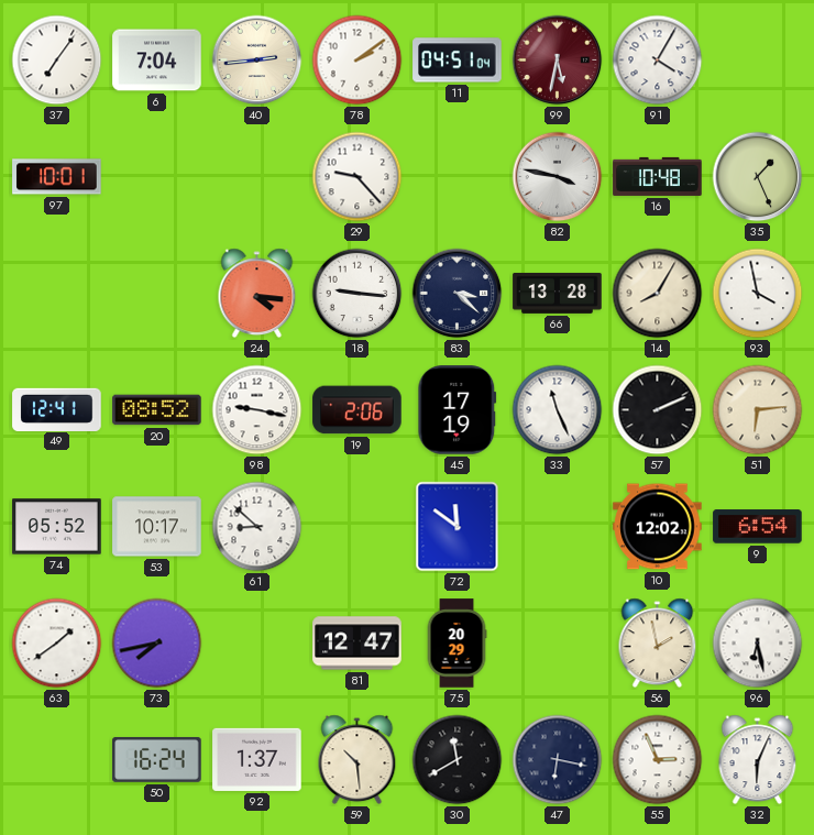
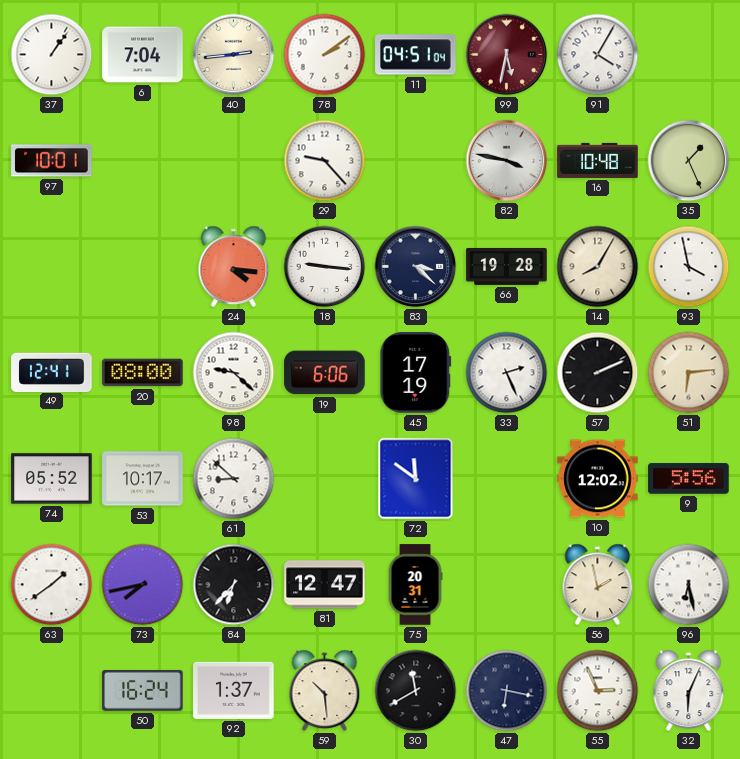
37: 7:06 -> 1:06 (52, 55)
66: 13:28 -> 19:28 (507, 266)
20: 08:52 -> 08:00 (143, 373)
98: 9:17 -> 9:22 (234, 373)
19: 2:06 -> 6:06 (325, 373)
33: 11:26 -> 2:26 (507, 373)
9: 6:54 -> 5:56 (689, 479)
84: none -> 6:37 (234, 585)
75: 20:29 -> 20:31 (415, 585)
